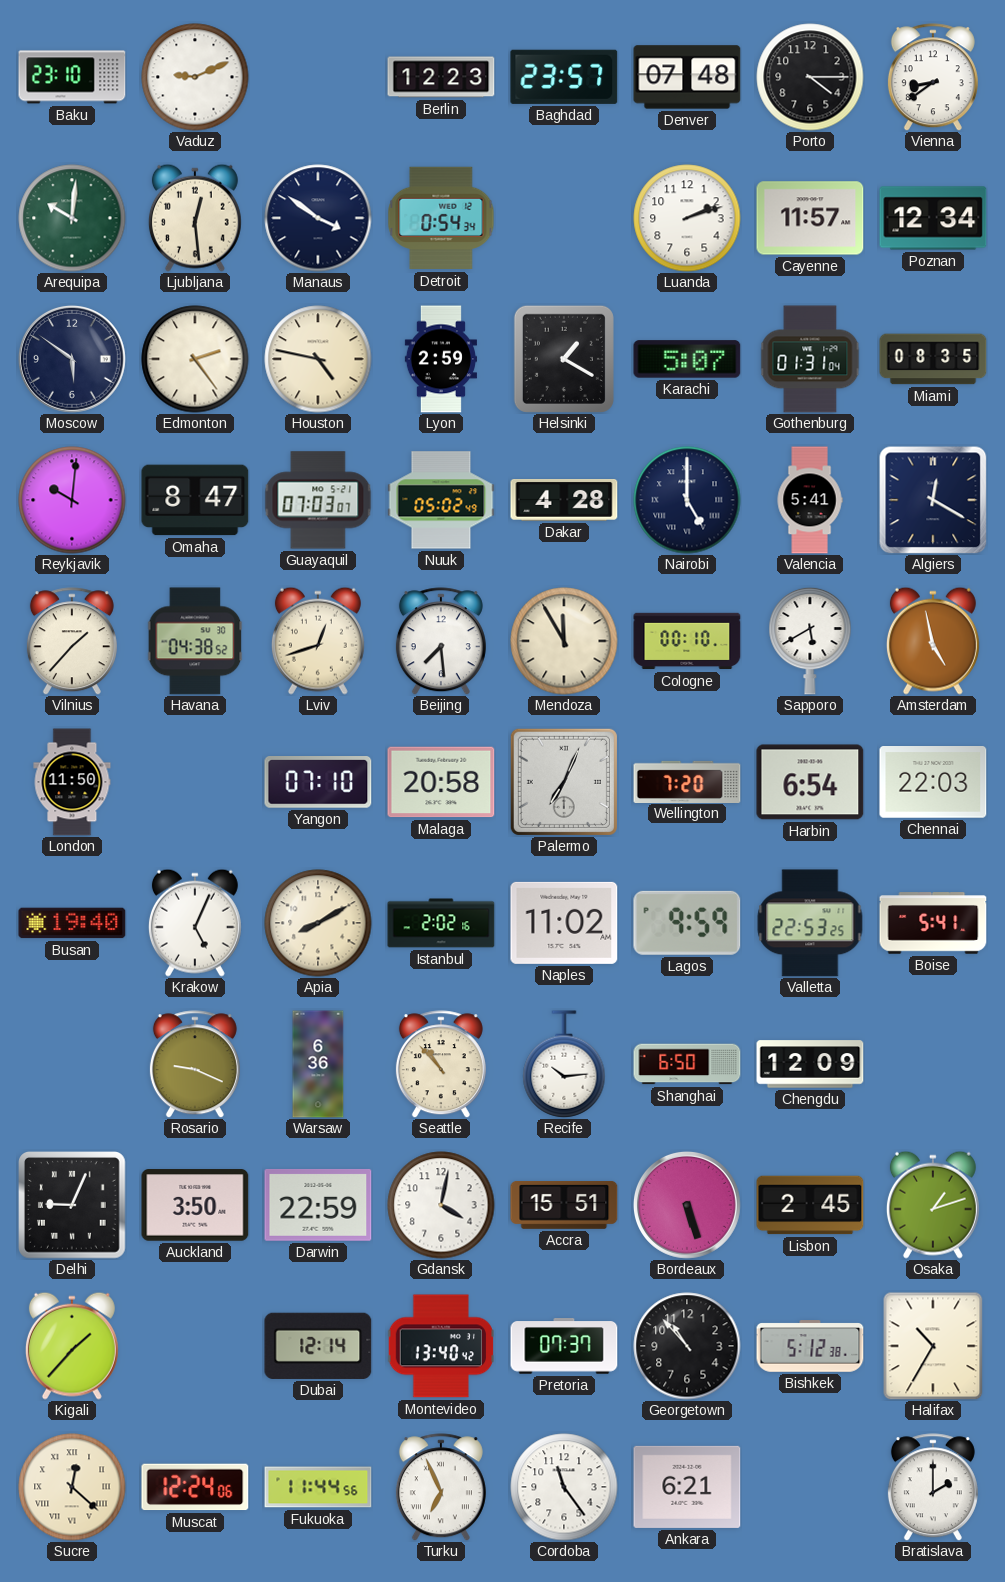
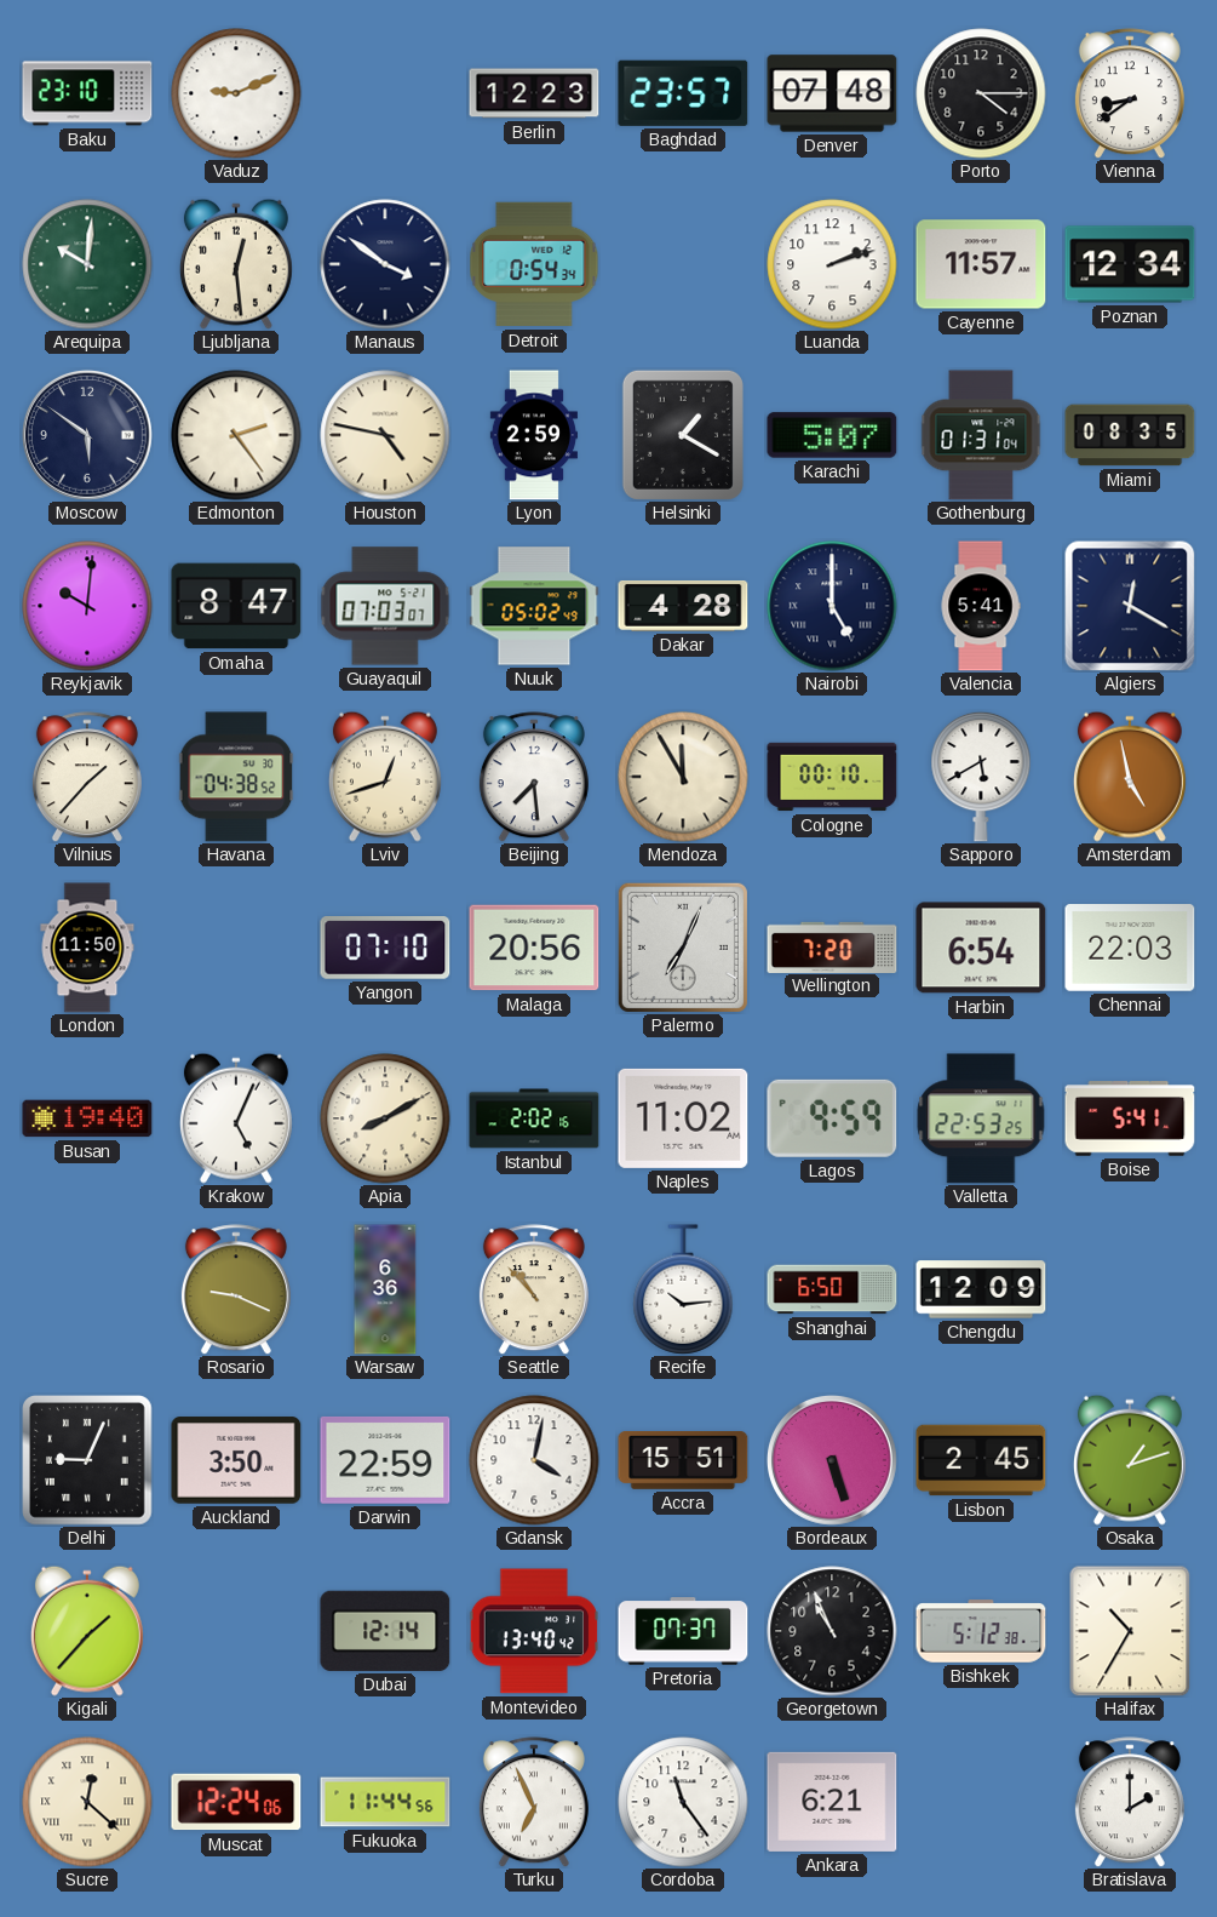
Malaga: 20:58 -> 20:56 (534, 948)
Georgetown: 10:53 -> 10:56 (832, 1631)
